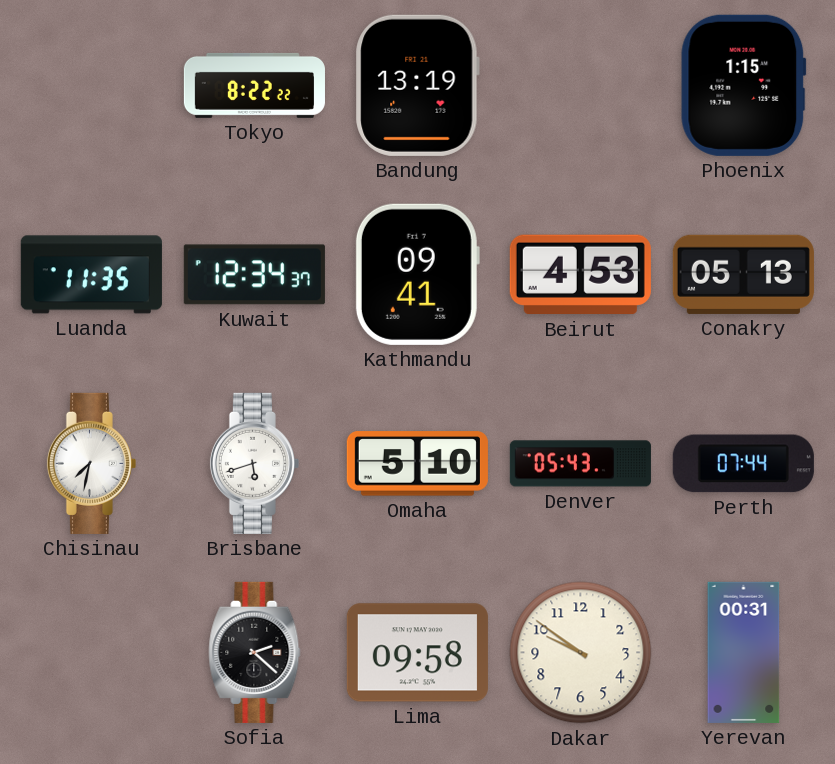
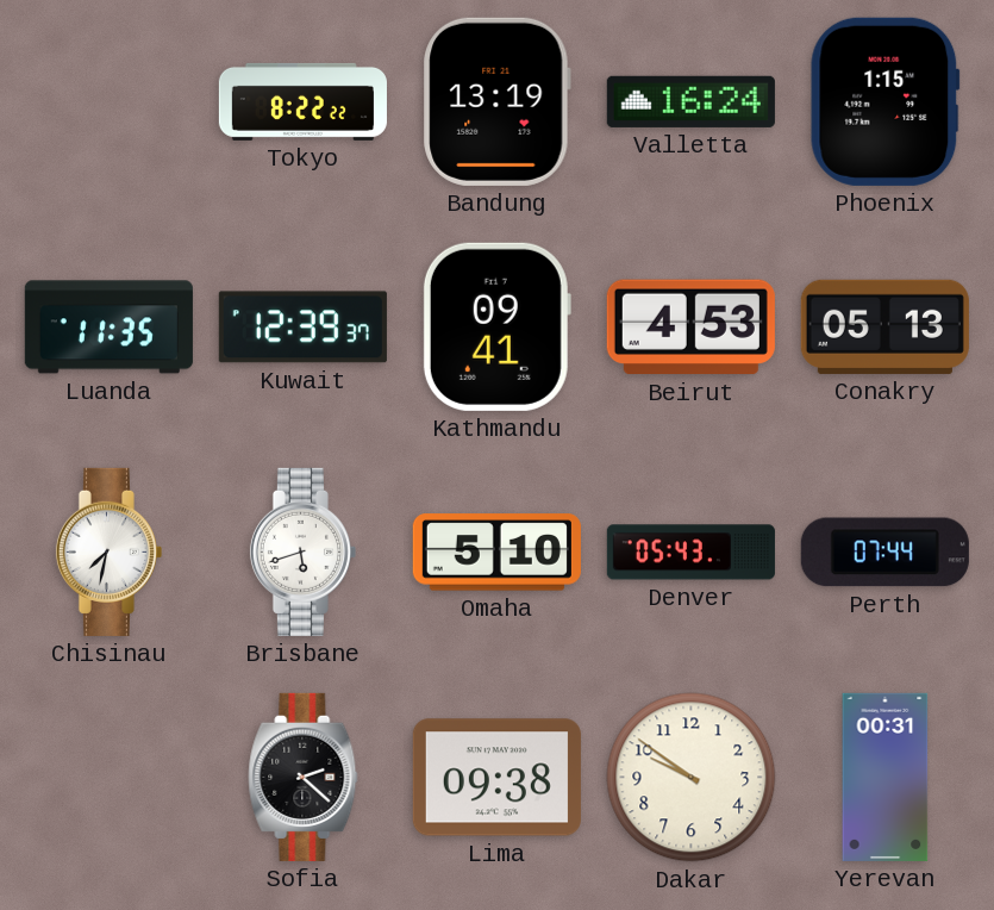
Valletta: none -> 16:24 (690, 101)
Kuwait: 12:34 -> 12:39 (302, 328)
Lima: 09:58 -> 09:38 (496, 778)
